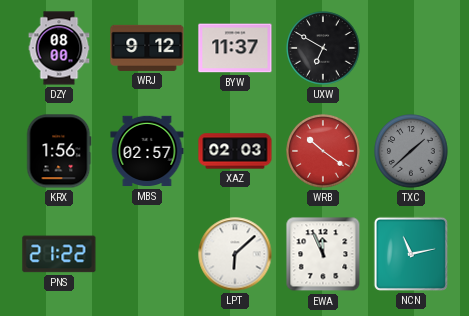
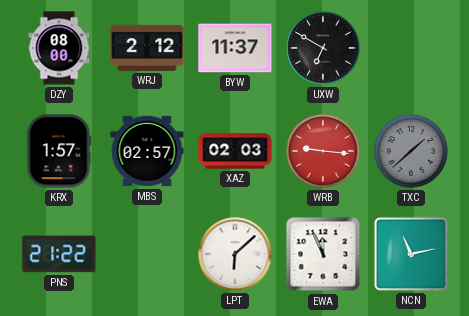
WRJ: 9:12 -> 2:12 (147, 48)
KRX: 1:56 -> 1:57 (59, 151)
WRB: 10:21 -> 9:16 (323, 151)
